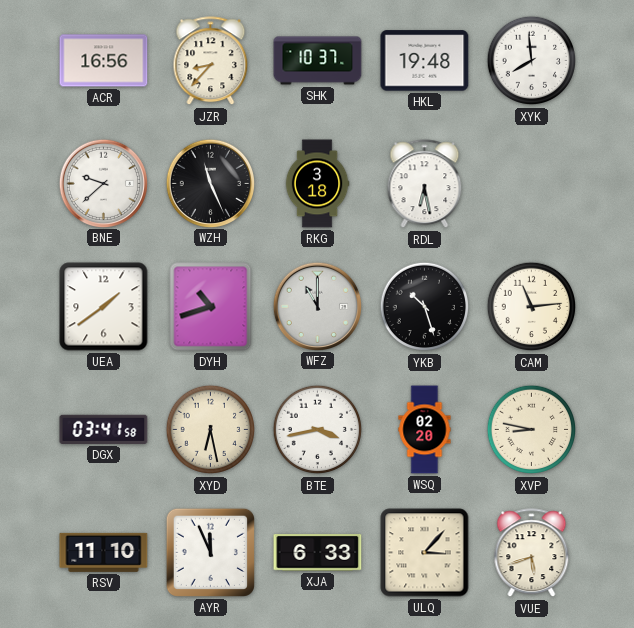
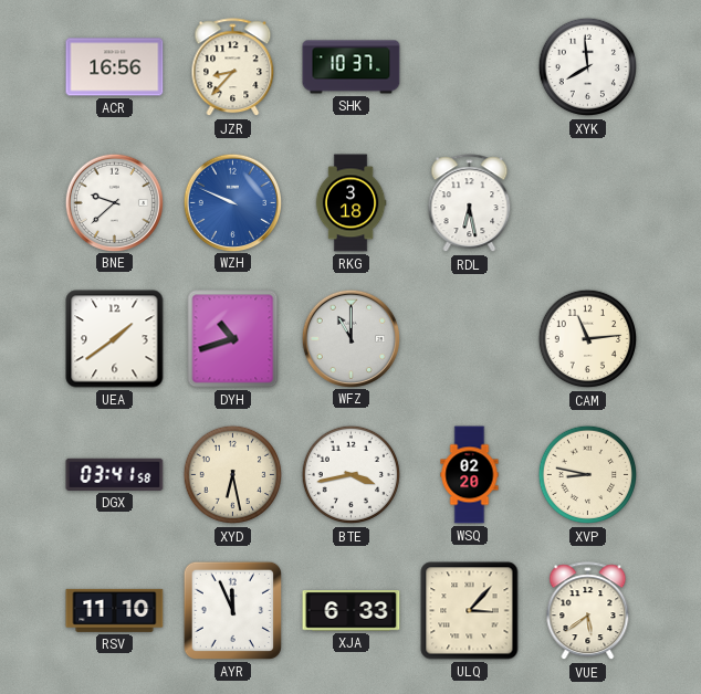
HKL: 19:48 -> none (425, 61)
WZH: 11:26 -> 9:49 (232, 202)
WZH dial: black -> blue (232, 202)
YKB: 10:27 -> none (425, 307)
VUE: 5:42 -> 5:39 (588, 611)
